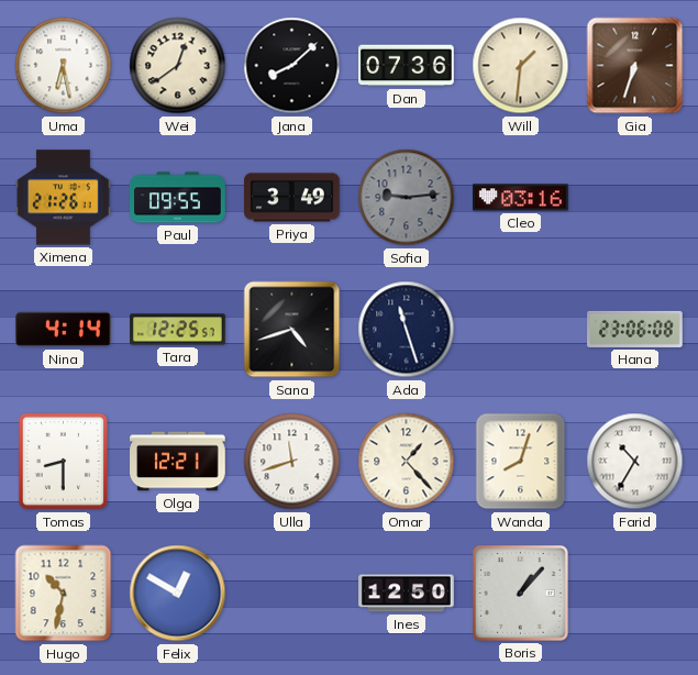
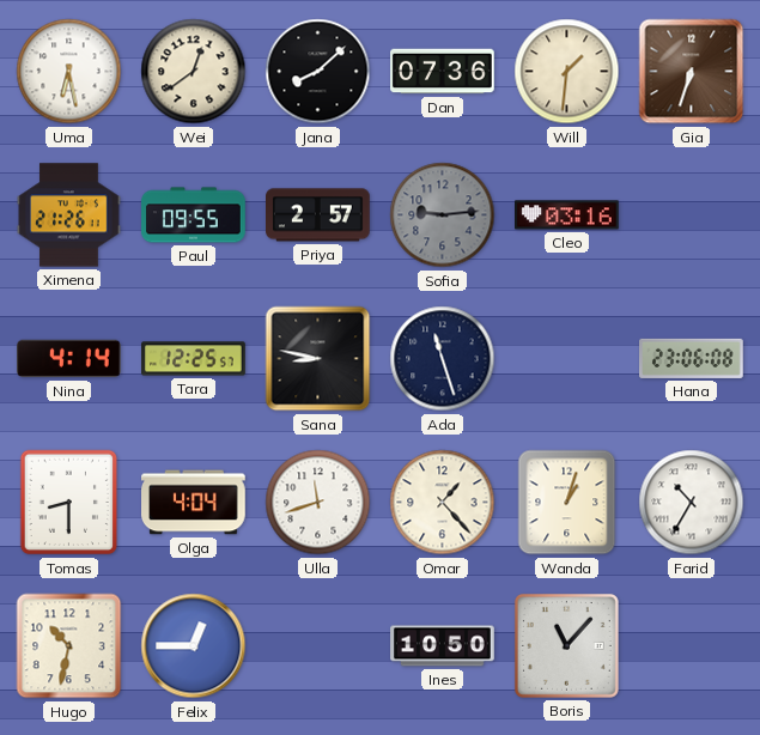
Priya: 3:49 -> 2:57 (318, 215)
Sana: 4:42 -> 8:47 (318, 359)
Olga: 12:21 -> 4:04 (194, 503)
Wanda: 8:03 -> 1:03 (567, 503)
Felix: 12:50 -> 12:45 (194, 646)
Ines: 12:50 -> 10:50 (443, 646)
Boris: 1:07 -> 11:07 (566, 645)
